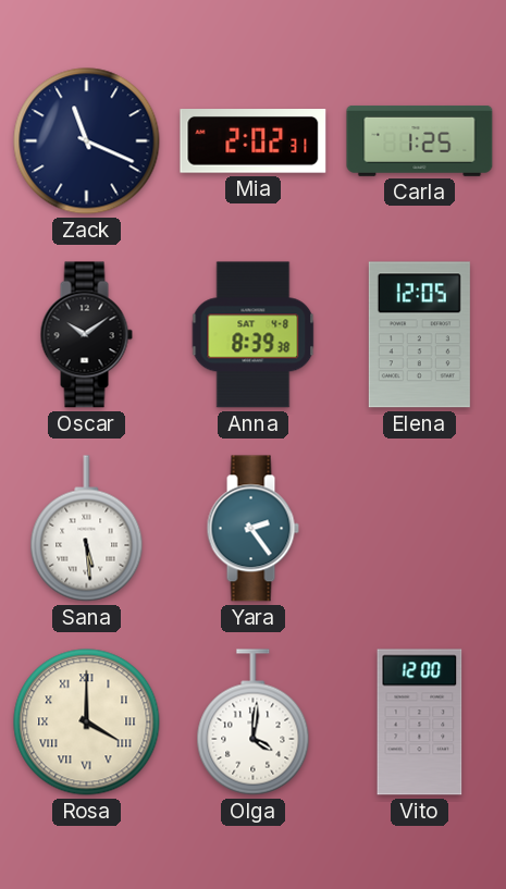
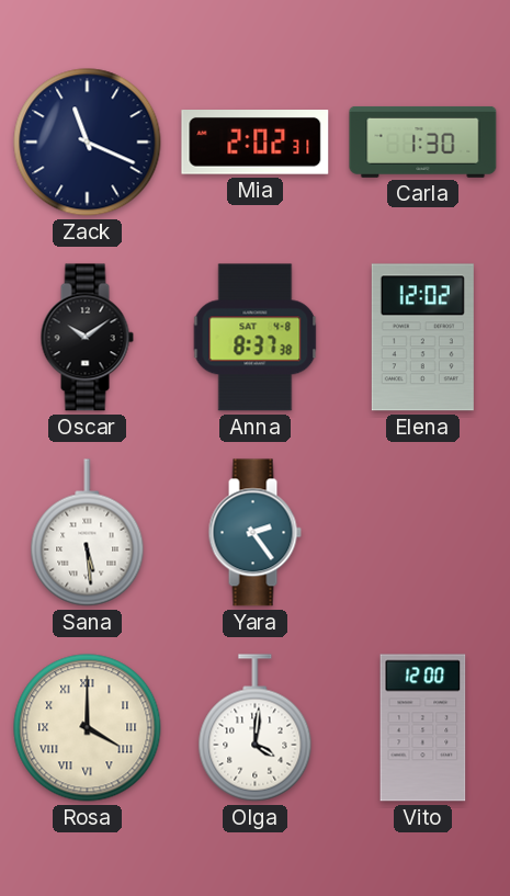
Carla: 1:25 -> 1:30 (423, 141)
Anna: 8:39 -> 8:37 (256, 338)
Elena: 12:05 -> 12:02 (422, 338)
